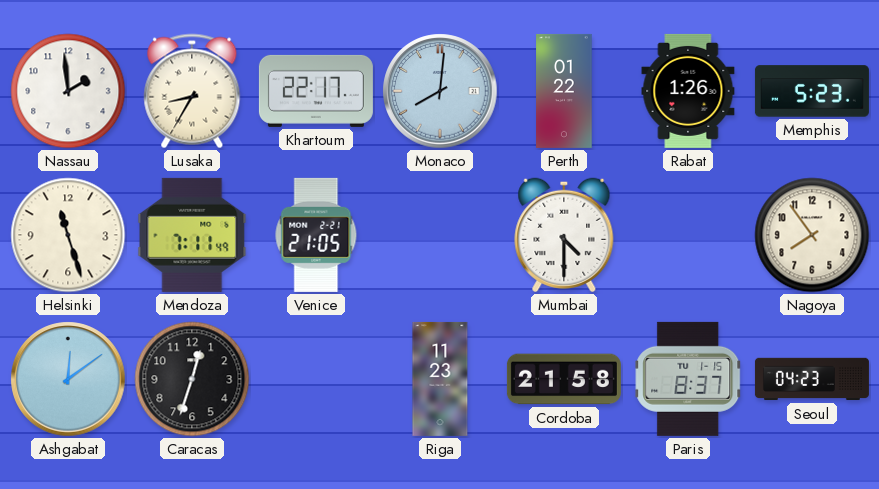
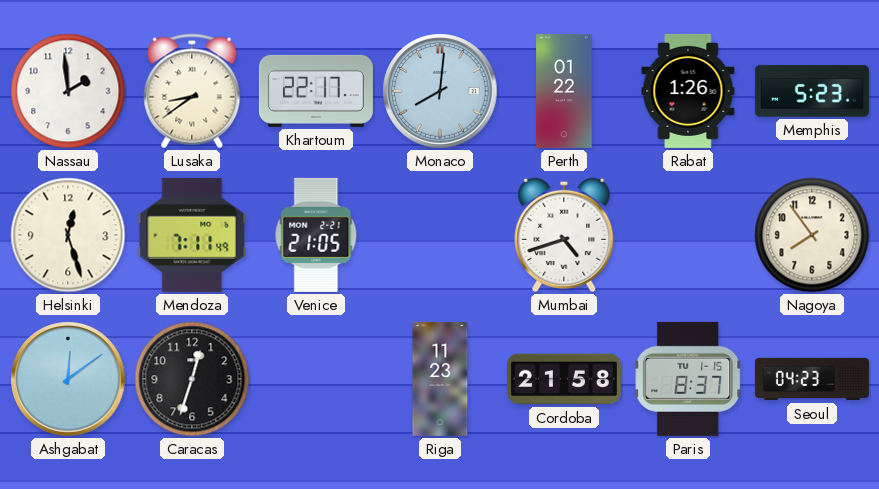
Lusaka: 8:35 -> 8:39 (192, 91)
Helsinki: 11:27 -> 12:27 (68, 235)
Mumbai: 4:30 -> 4:42 (564, 235)
